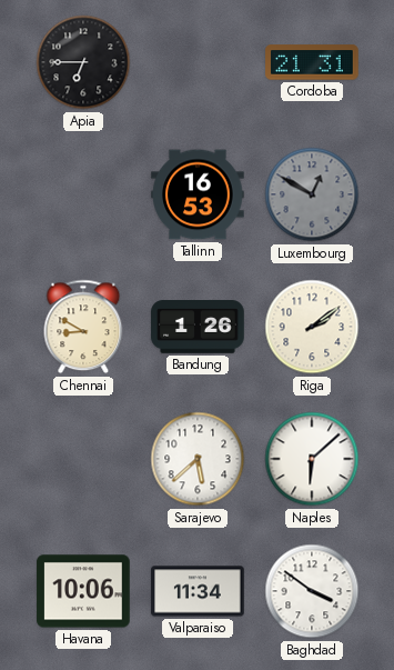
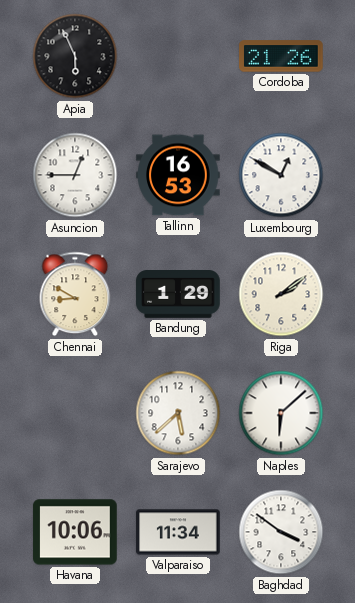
Apia: 6:45 -> 5:56 (75, 56)
Cordoba: 21:31 -> 21:26 (281, 56)
Asuncion: none -> 12:45 (75, 175)
Luxembourg dial: grey -> white (281, 175)
Bandung: 1:26 -> 1:29 (178, 294)
